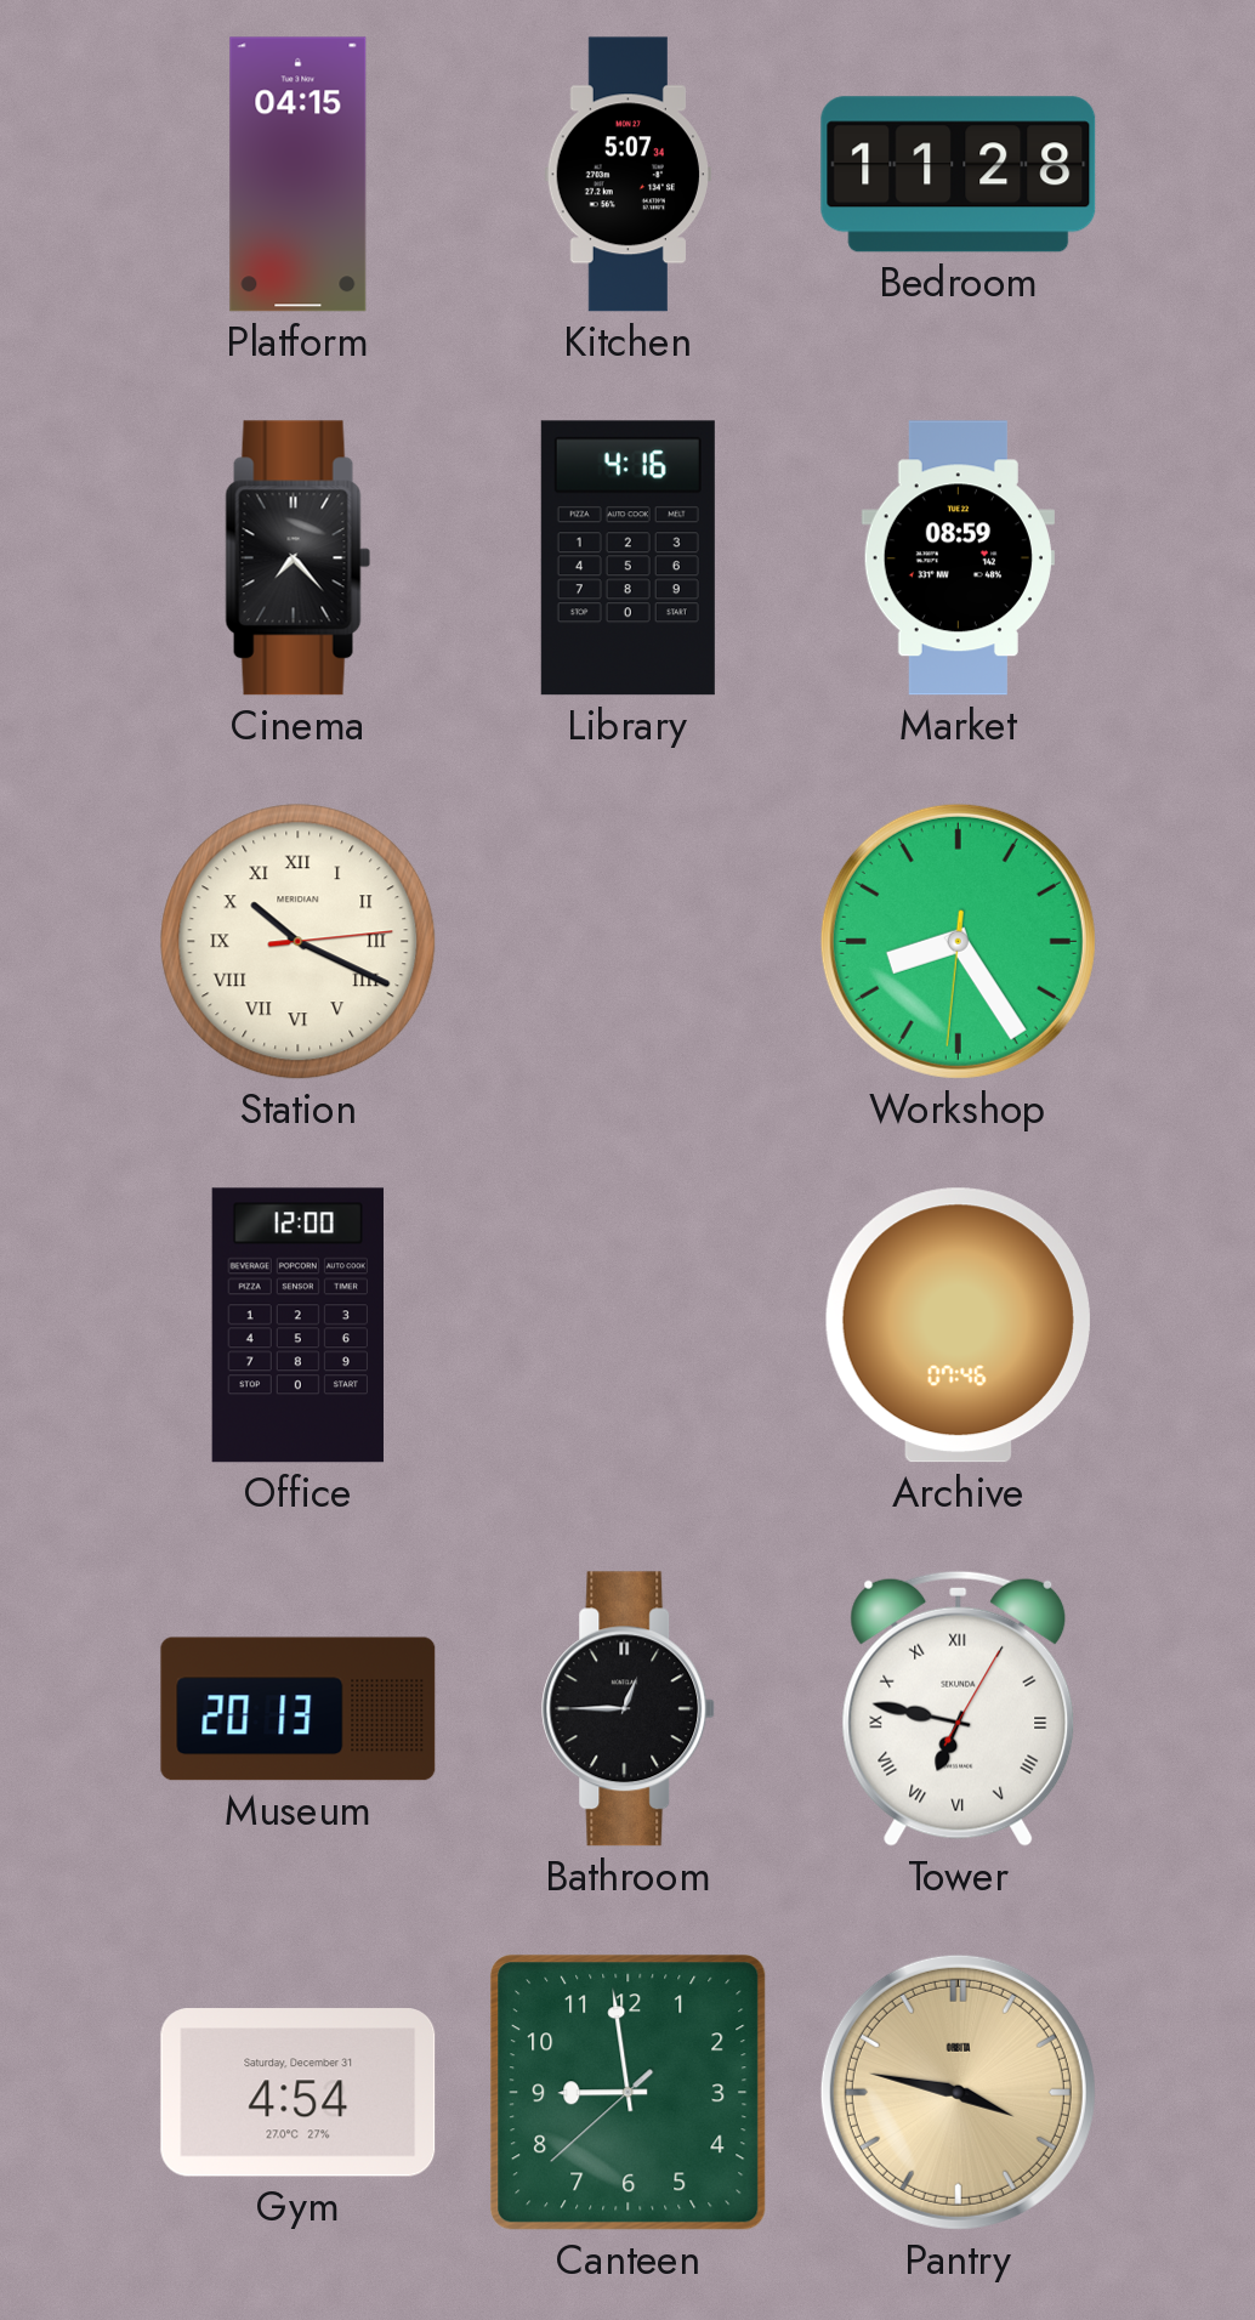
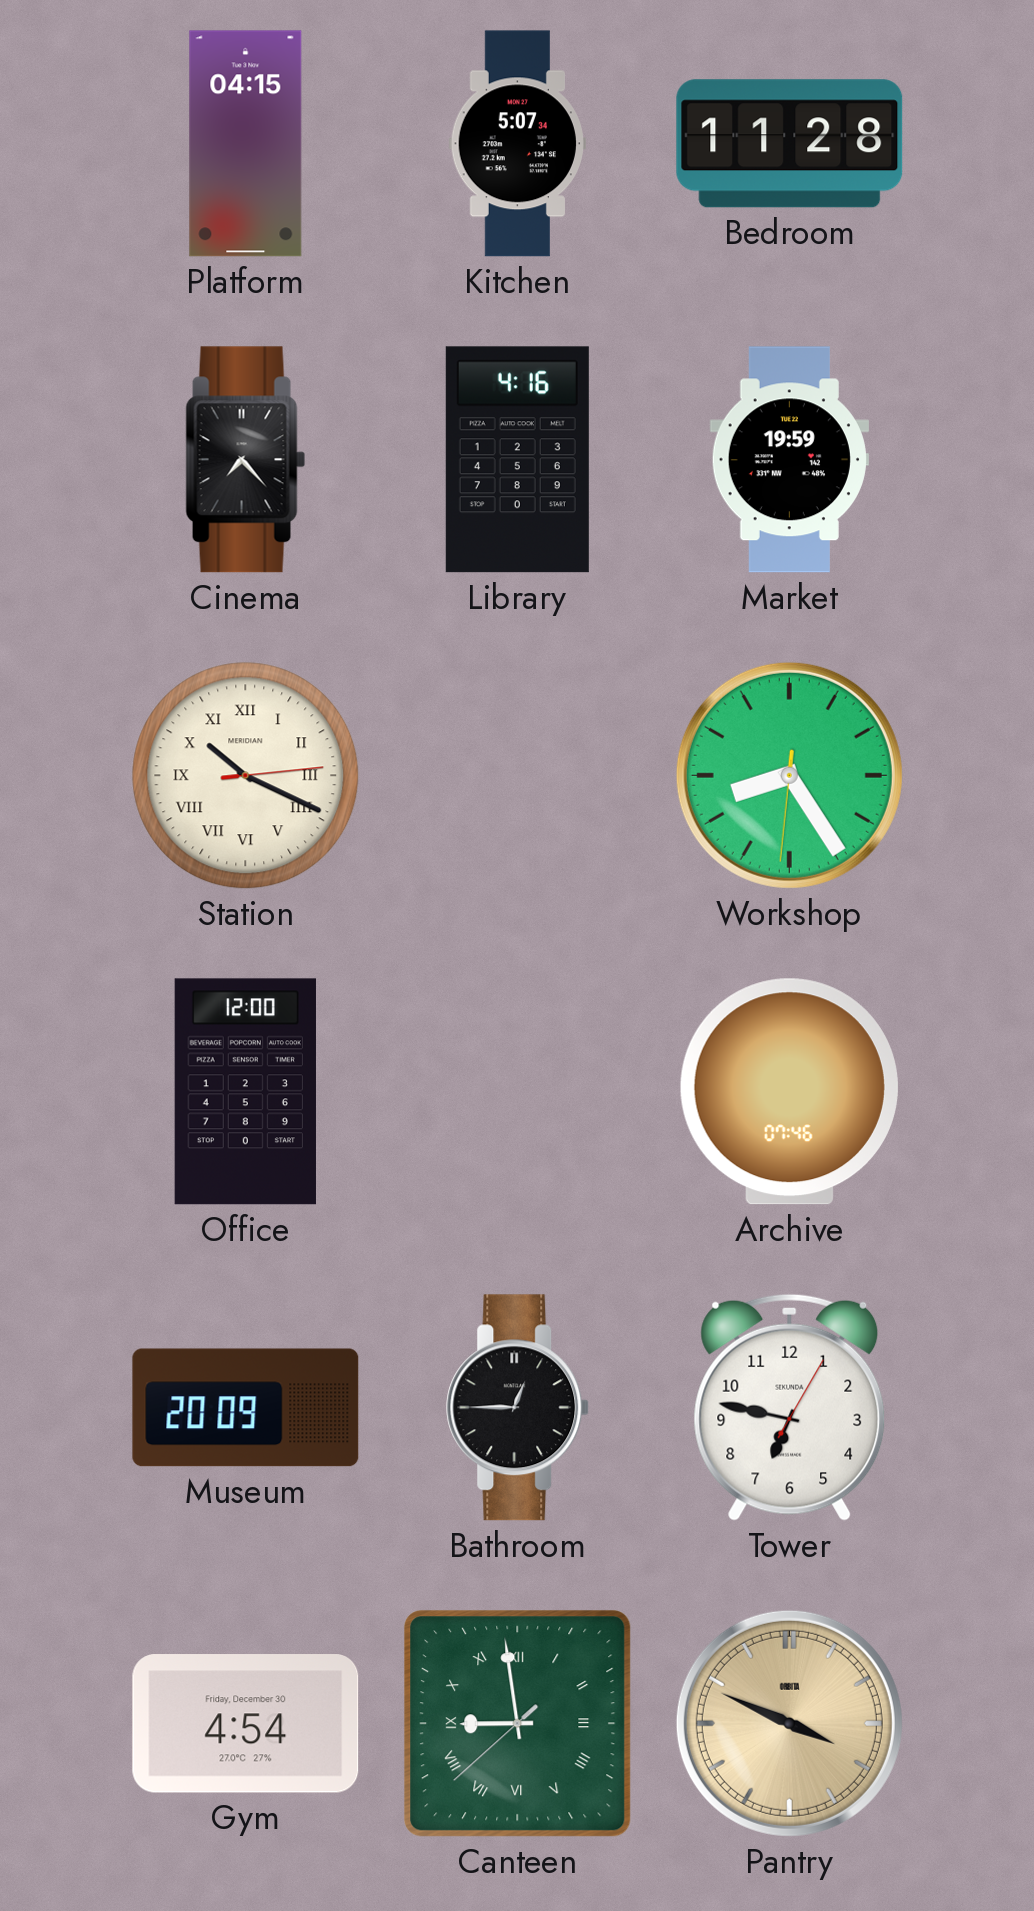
Market: 08:59 -> 19:59 (789, 460)
Museum: 20:13 -> 20:09 (246, 1408)
Tower numerals: Roman -> Arabic (790, 1407)
Gym date: Saturday, December 31 -> Friday, December 30 (246, 1724)
Canteen numerals: Arabic -> Roman (518, 1724)
Pantry: 3:47 -> 3:49 (789, 1723)
